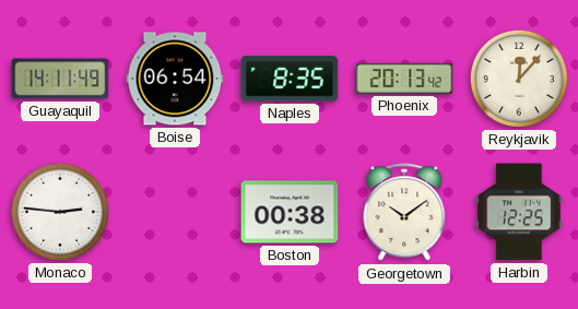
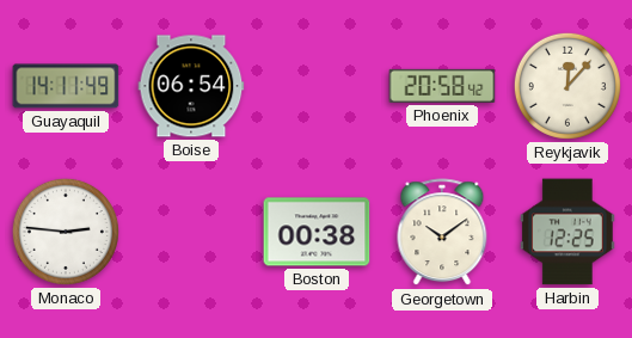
Naples: 8:35 -> none (290, 79)
Phoenix: 20:13 -> 20:58 (442, 86)
